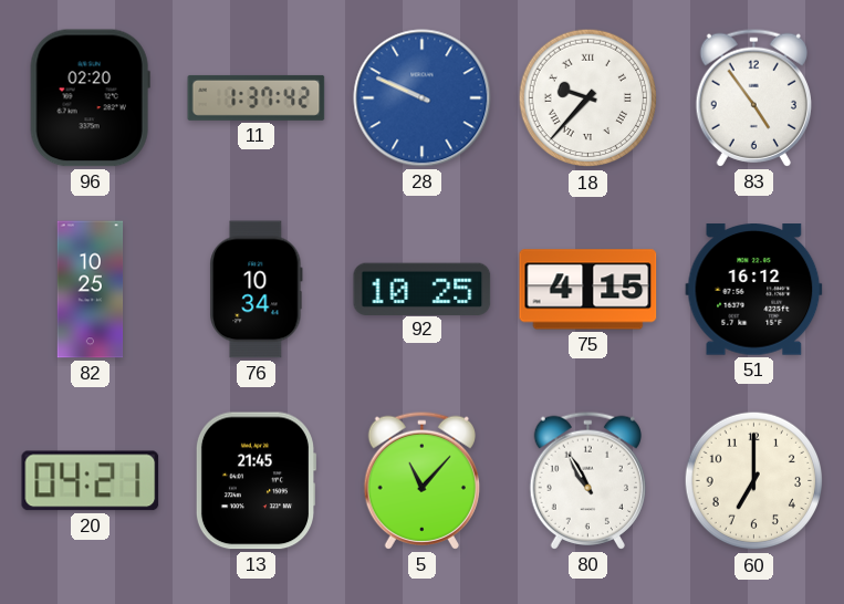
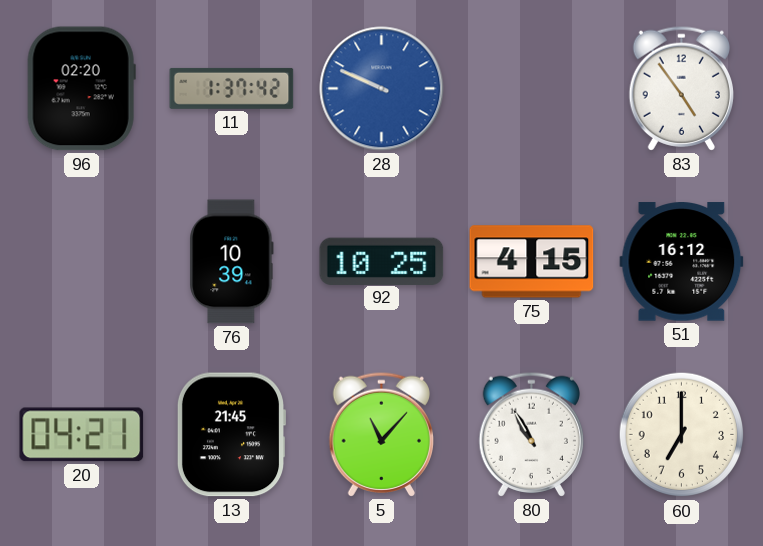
18: 9:37 -> none (588, 98)
82: 10:25 -> none (91, 290)
76: 10:34 -> 10:39 (232, 262)
